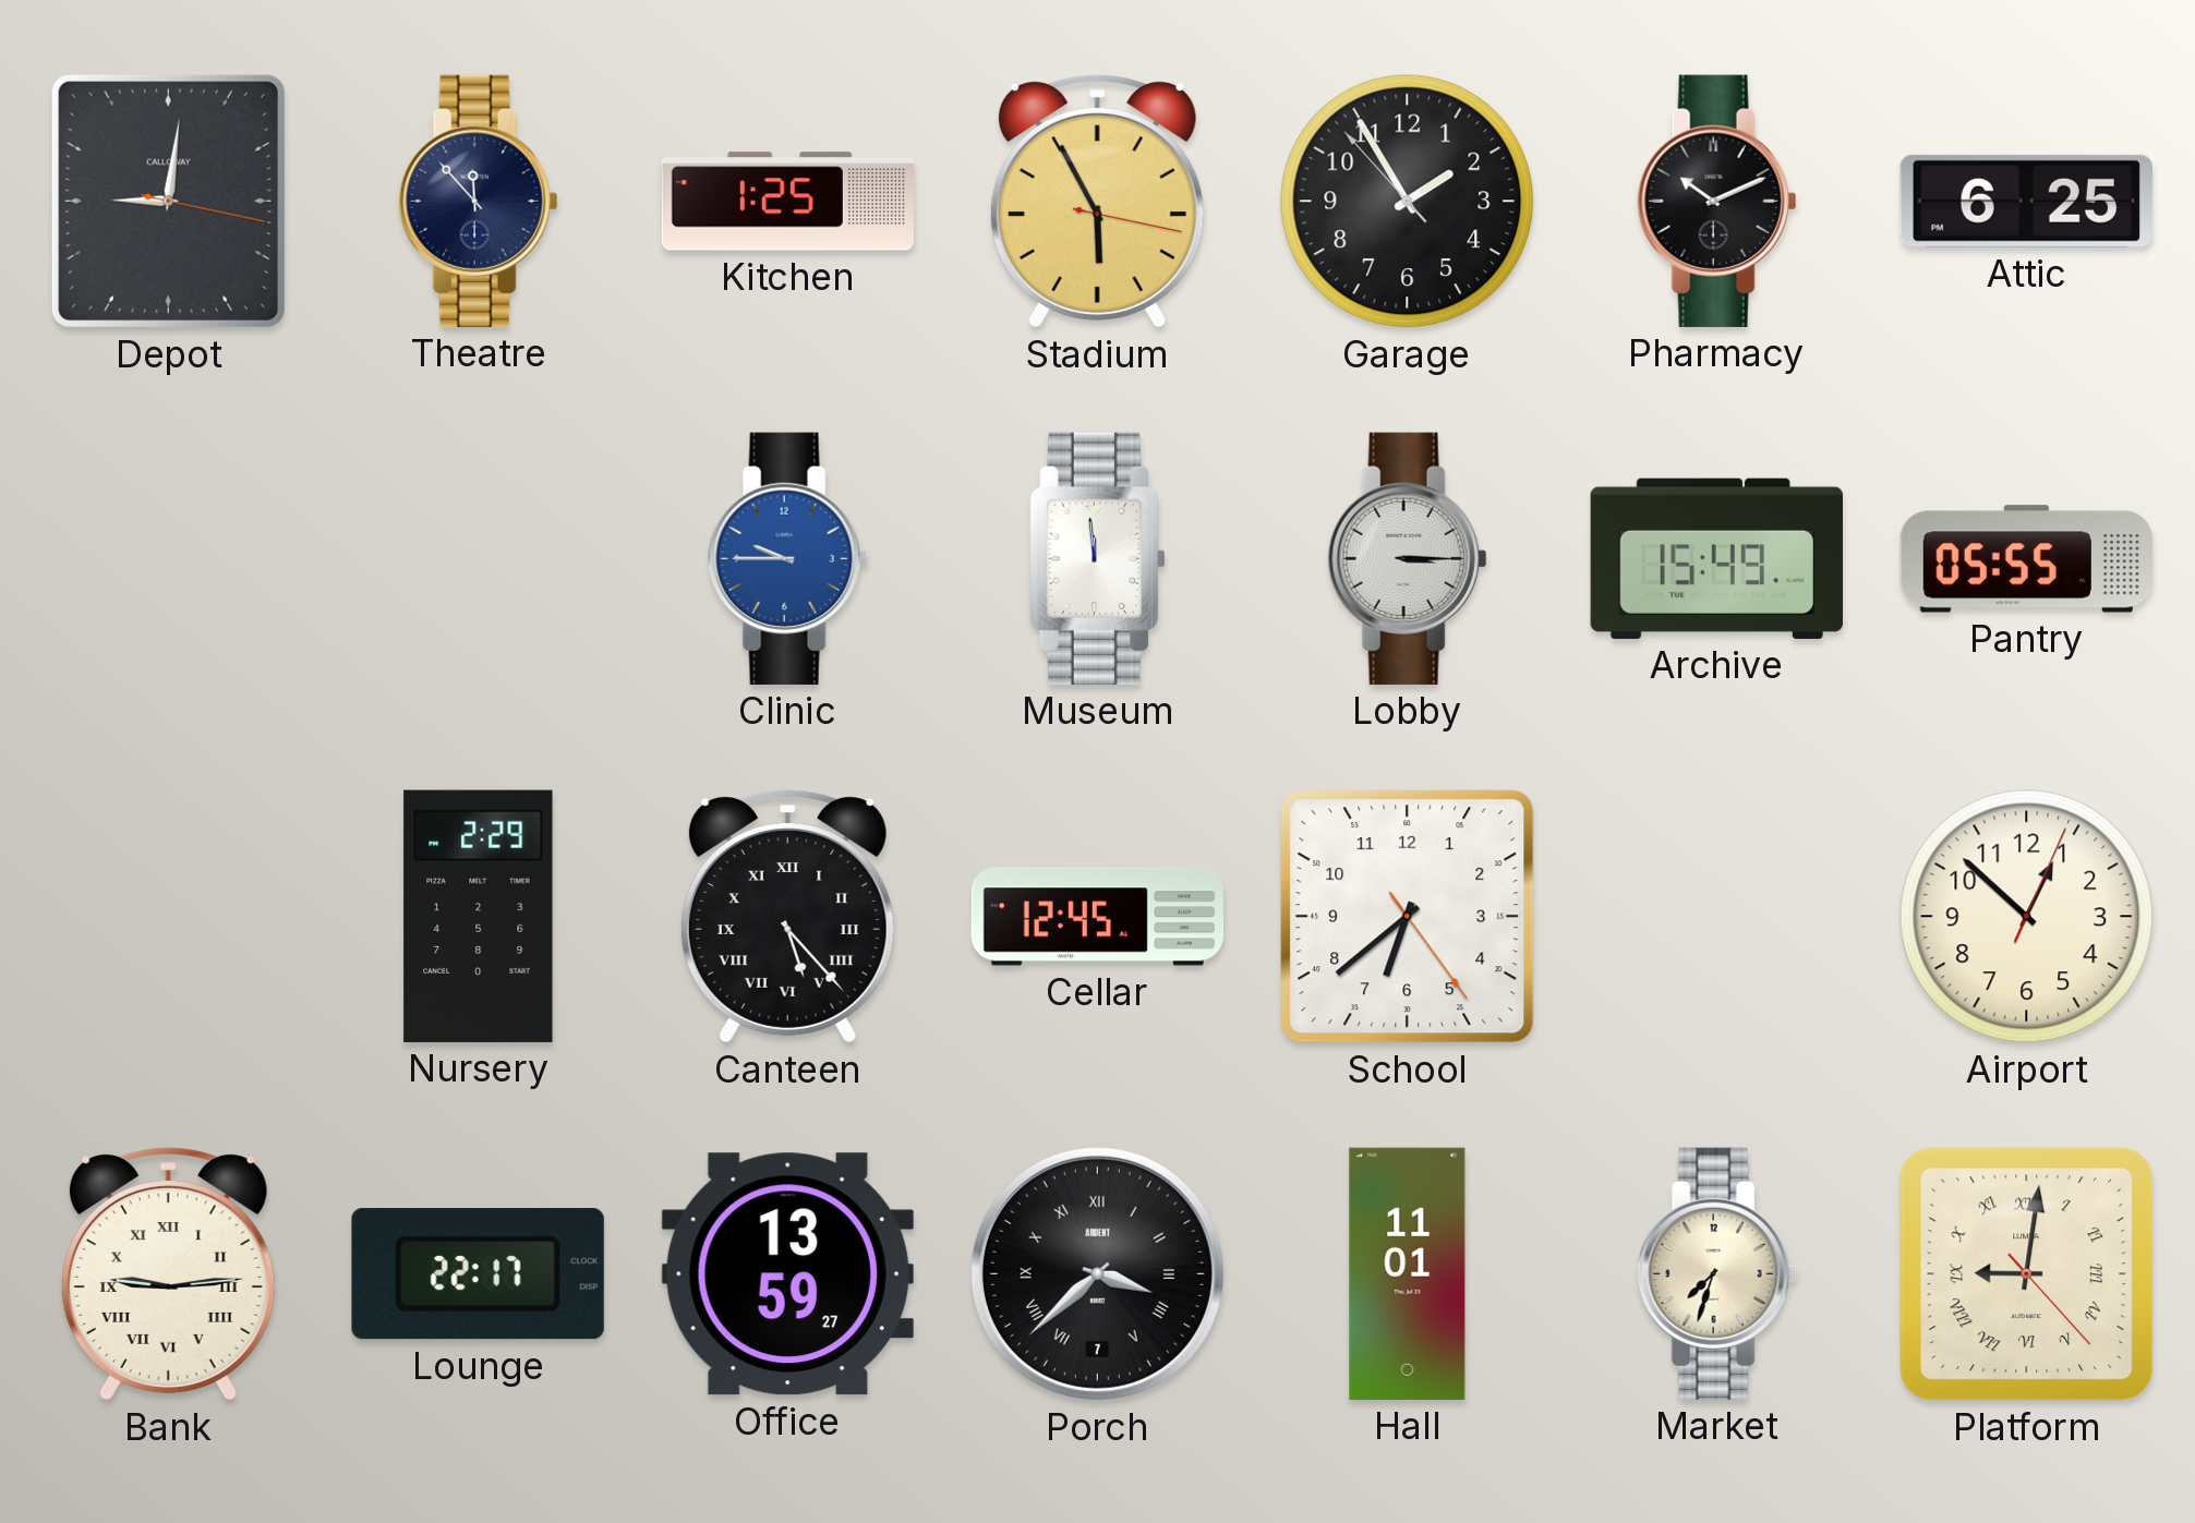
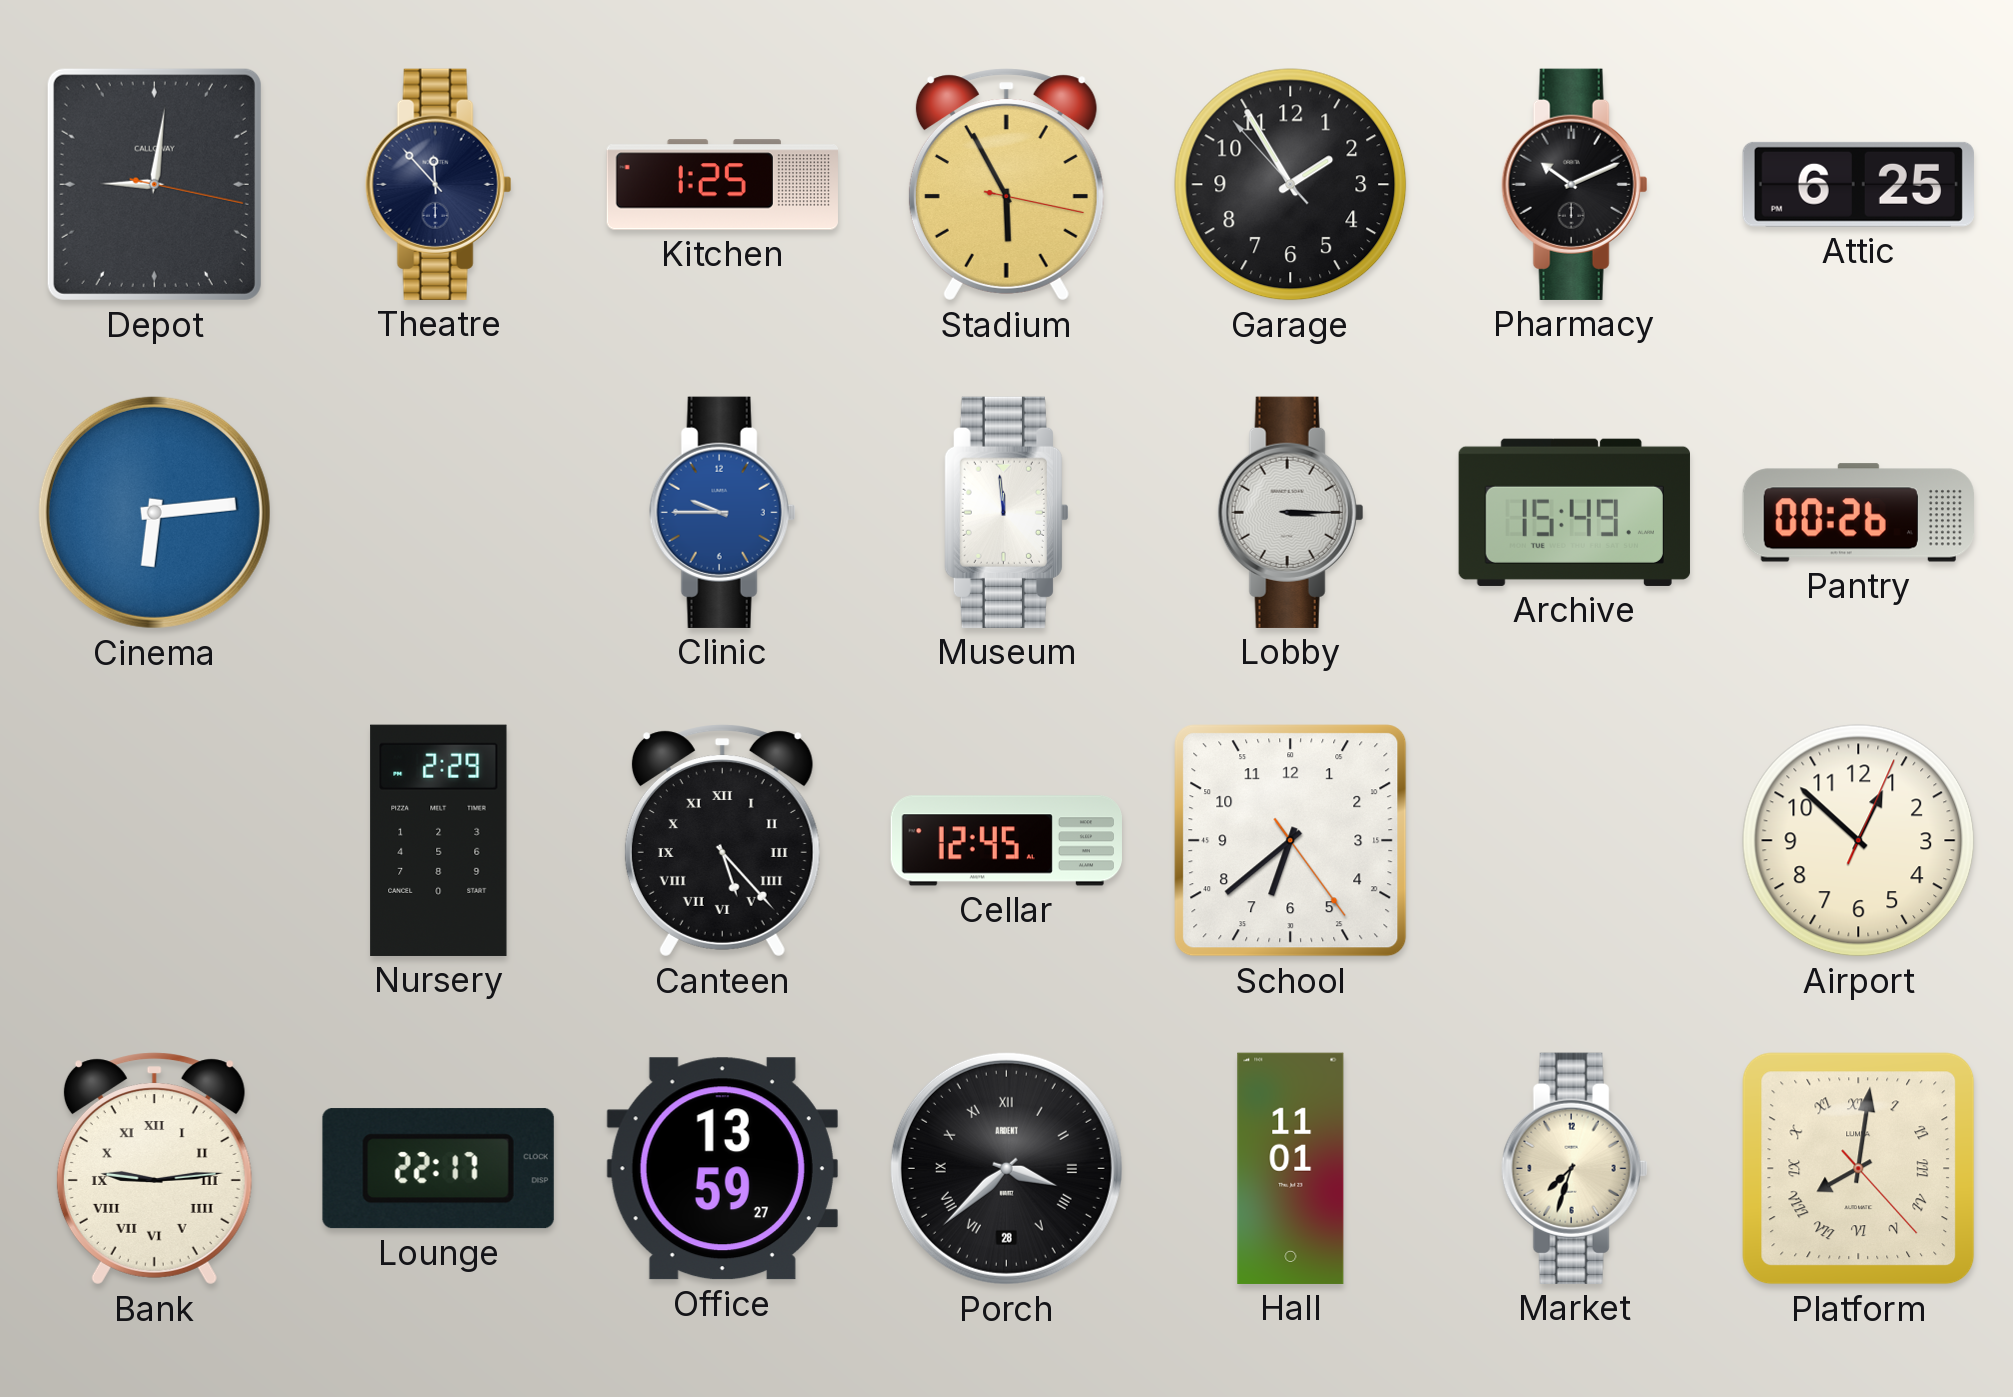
Cinema: none -> 6:14 (154, 512)
Pantry: 05:55 -> 00:26 (1858, 513)
Porch date: 7 -> 28 (1006, 1168)
Platform: 9:01 -> 8:01 (1859, 1169)
